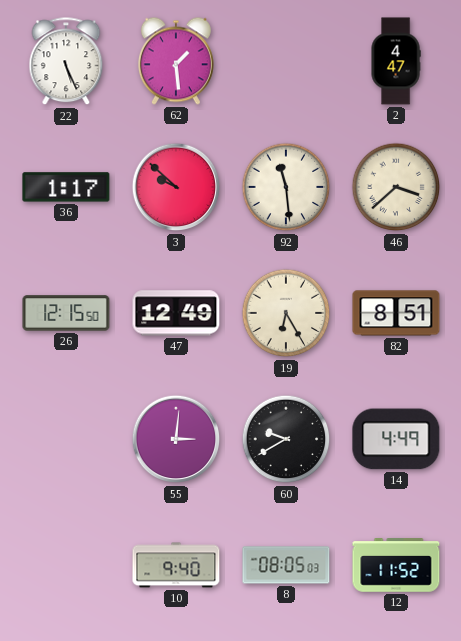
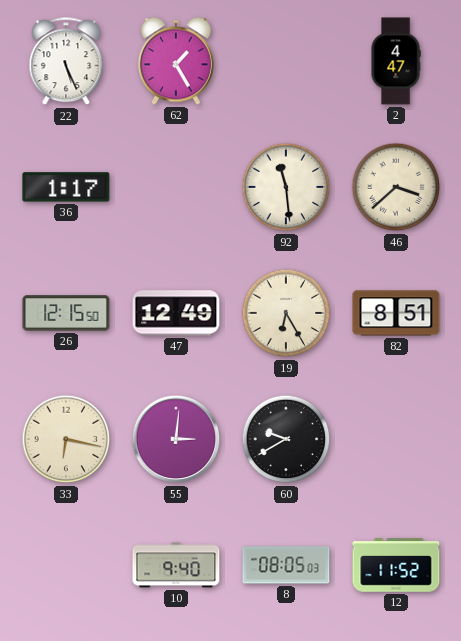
62: 1:29 -> 1:25 (176, 61)
3: 9:52 -> none (176, 187)
33: none -> 6:17 (66, 439)
14: 4:49 -> none (396, 439)
